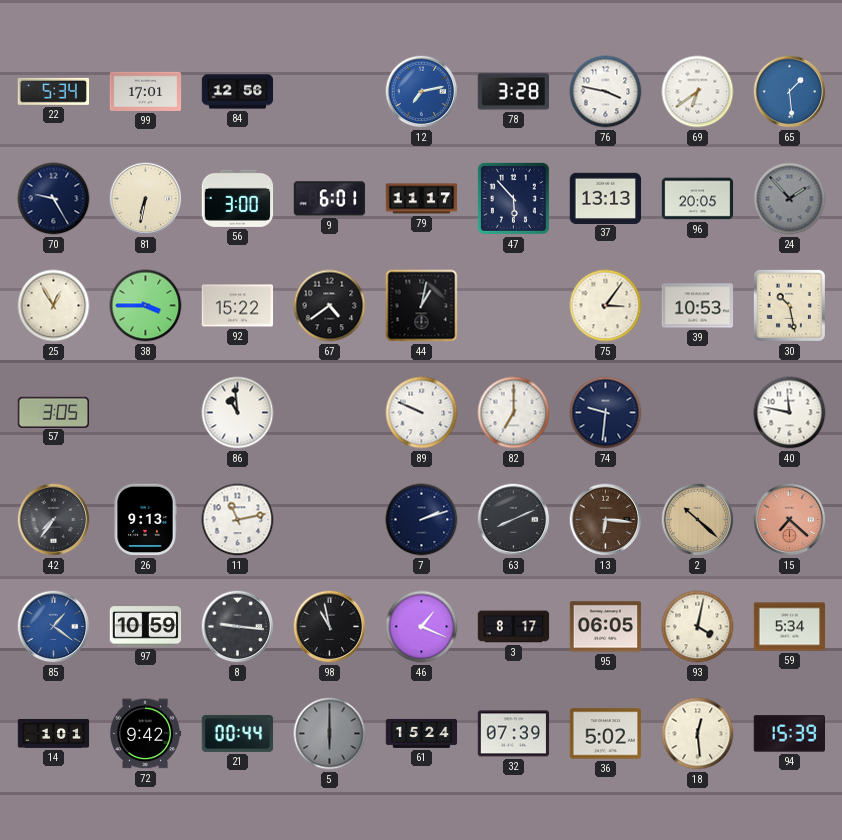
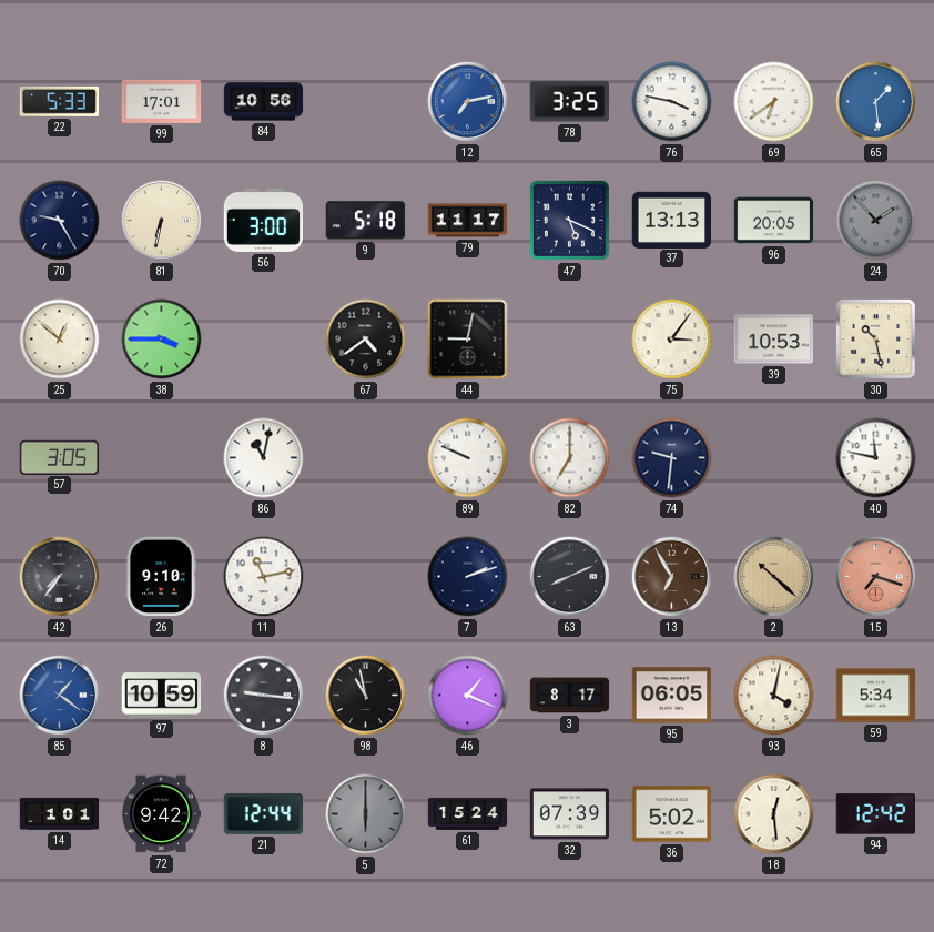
22: 5:34 -> 5:33 (59, 101)
84: 12:56 -> 10:56 (264, 102)
78: 3:28 -> 3:25 (570, 102)
9: 6:01 -> 5:18 (366, 221)
47: 5:53 -> 5:19 (569, 220)
25: 12:55 -> 12:52 (60, 340)
92: 15:22 -> none (238, 306)
44: 1:02 -> 9:02 (468, 340)
86: 10:59 -> 11:02 (264, 458)
26: 9:13 -> 9:10 (161, 577)
13: 6:16 -> 6:55 (672, 577)
15: 7:22 -> 7:18 (876, 577)
21: 00:44 -> 12:44 (264, 813)
94: 15:39 -> 12:42 (876, 814)
